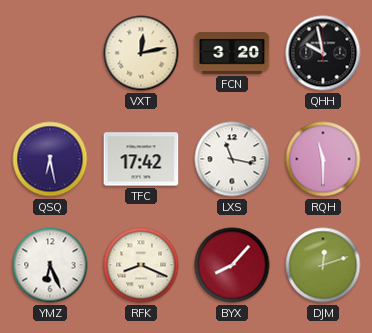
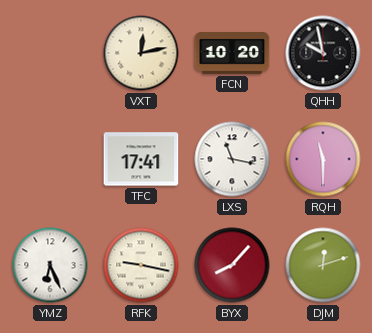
FCN: 3:20 -> 10:20 (232, 53)
QSQ: 6:28 -> none (50, 159)
TFC: 17:42 -> 17:41 (141, 159)
RFK: 8:19 -> 9:17 (141, 265)
